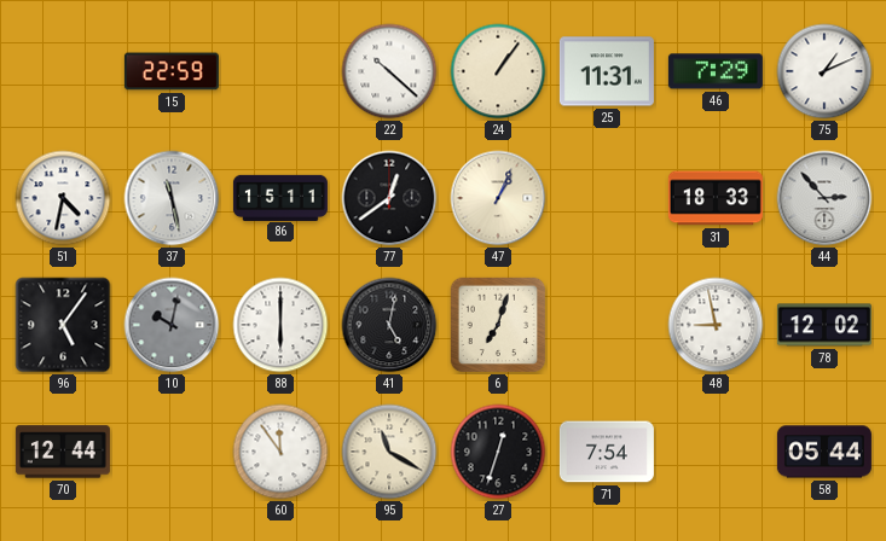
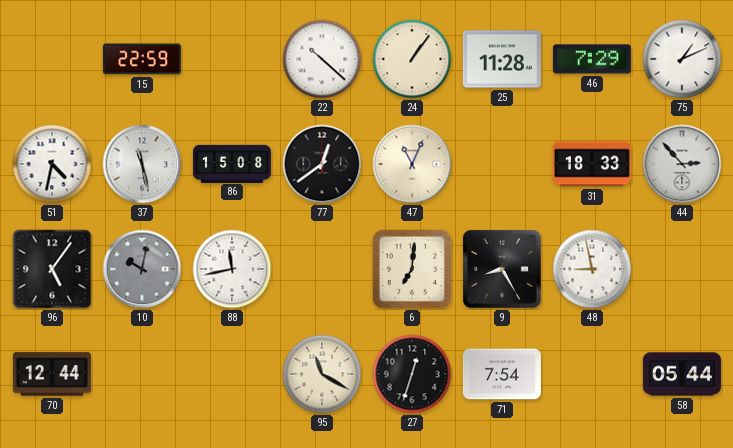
25: 11:31 -> 11:28 (502, 59)
86: 15:11 -> 15:08 (232, 163)
47: 1:04 -> 11:04 (412, 164)
88: 6:00 -> 11:43 (232, 269)
41: 5:02 -> none (389, 325)
6: 7:03 -> 7:01 (412, 269)
9: none -> 8:25 (502, 269)
78: 12:02 -> none (824, 325)
60: 11:54 -> none (280, 452)
